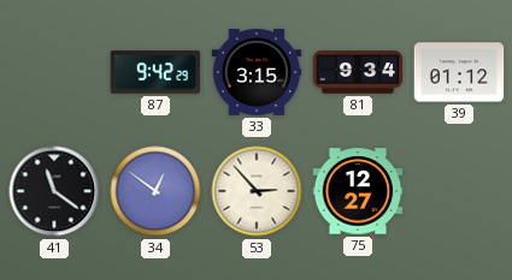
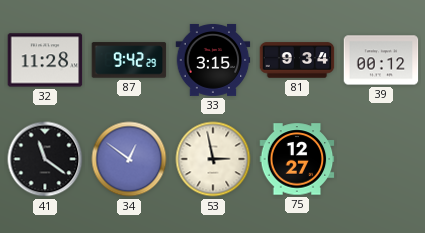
32: none -> 11:28 (45, 60)
39: 01:12 -> 00:12 (381, 60)
53: 2:53 -> 2:58 (213, 159)
